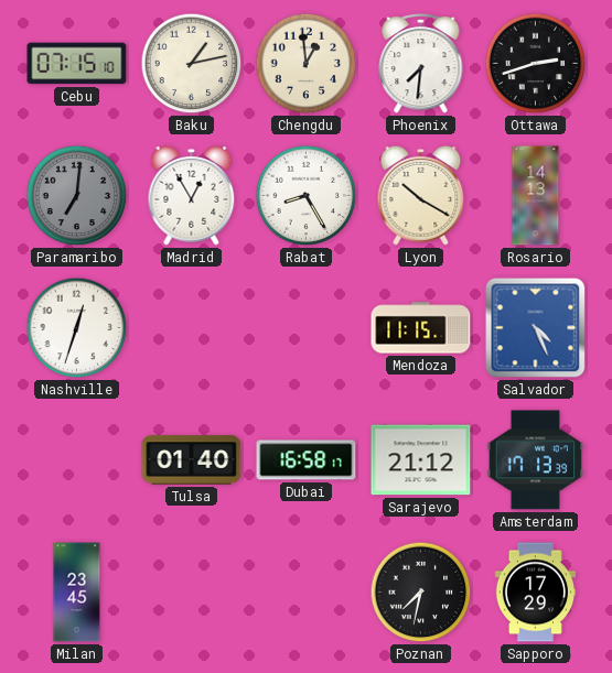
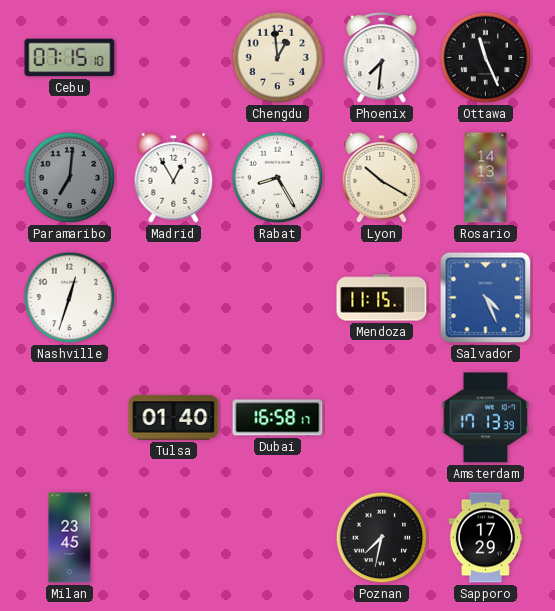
Baku: 1:13 -> none (192, 64)
Ottawa: 2:42 -> 11:26 (486, 58)
Sarajevo: 21:12 -> none (421, 460)
